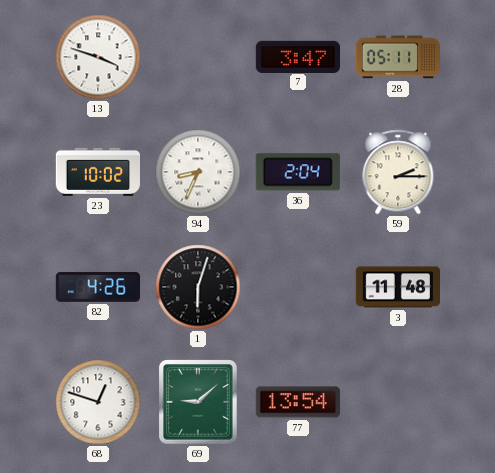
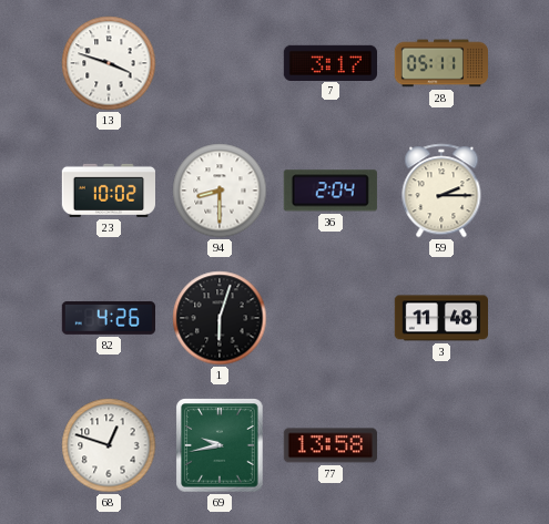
7: 3:47 -> 3:17 (329, 62)
94: 8:34 -> 8:30 (220, 191)
69: 9:08 -> 9:43 (220, 445)
77: 13:54 -> 13:58 (331, 445)
